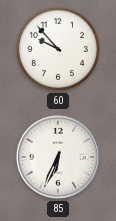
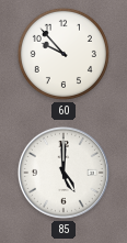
85: 6:34 -> 5:00 (63, 173)
